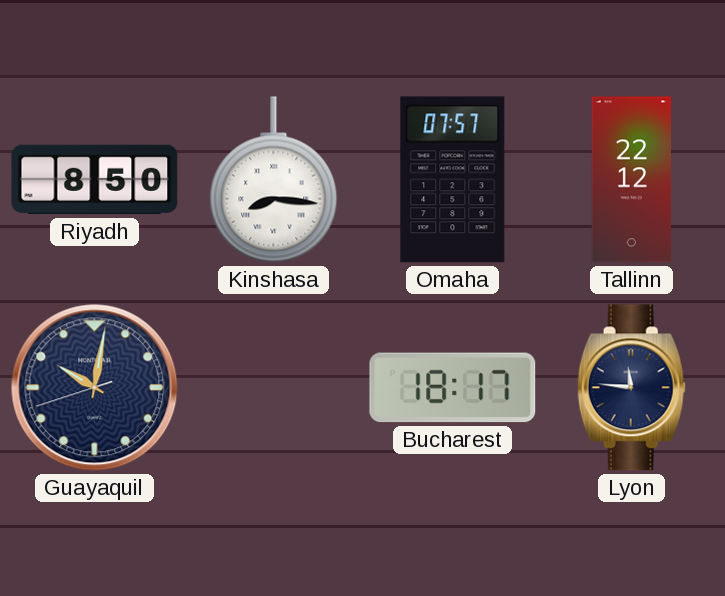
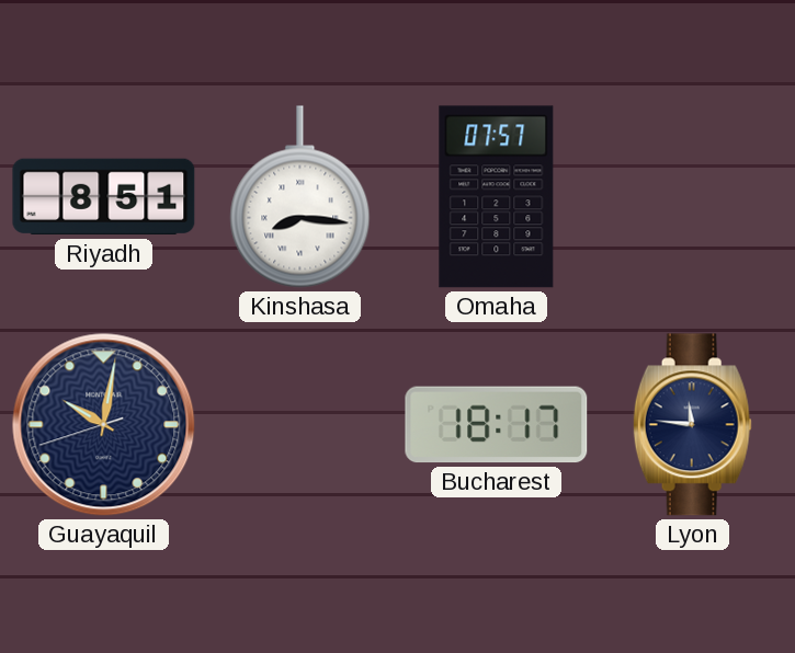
Riyadh: 8:50 -> 8:51 (104, 197)
Tallinn: 22:12 -> none (632, 180)
